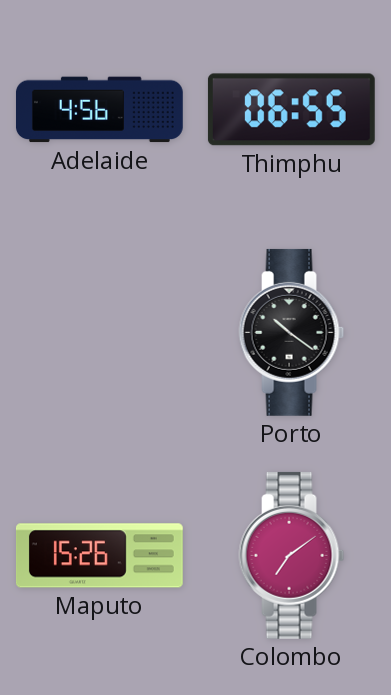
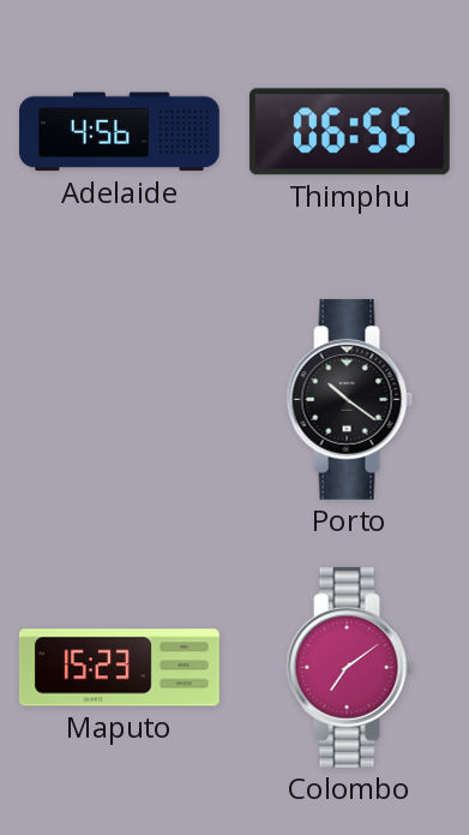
Maputo: 15:26 -> 15:23 (119, 668)
